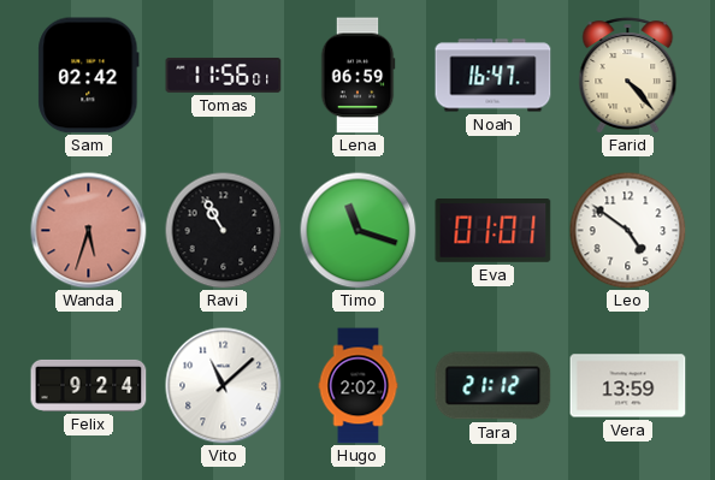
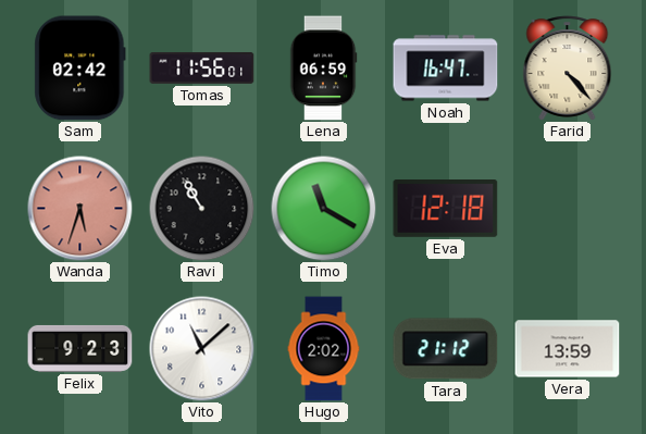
Timo: 11:18 -> 11:20 (323, 208)
Eva: 01:01 -> 12:18 (446, 209)
Leo: 4:51 -> none (627, 230)
Felix: 9:24 -> 9:23 (80, 348)
